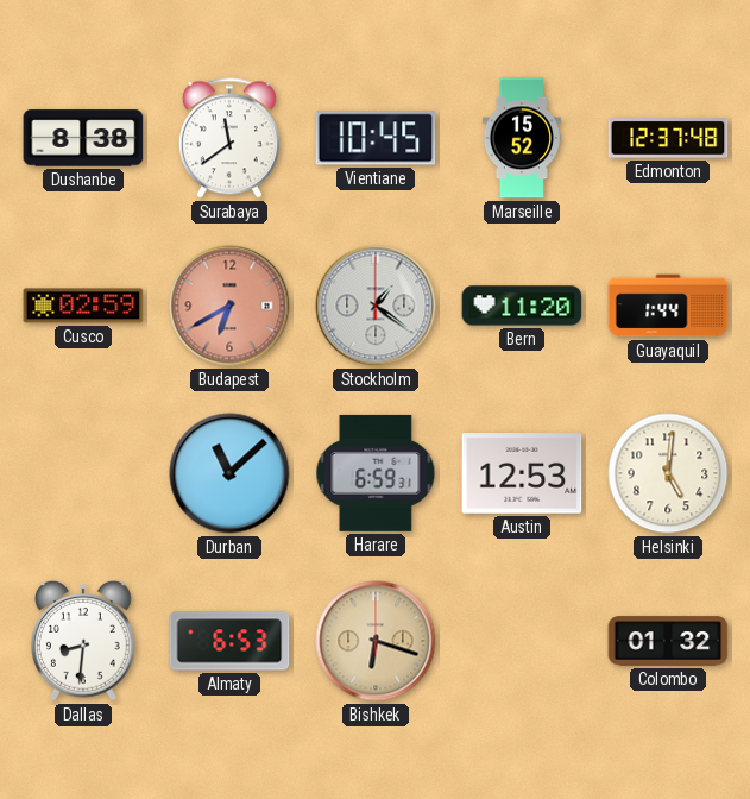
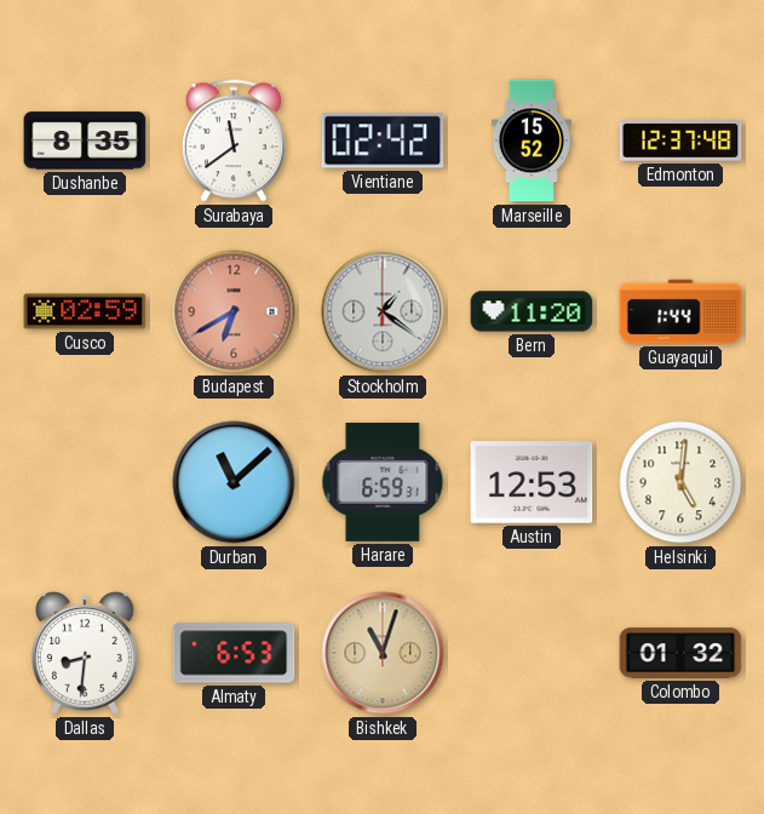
Dushanbe: 8:38 -> 8:35 (85, 141)
Vientiane: 10:45 -> 02:42 (383, 141)
Bishkek: 6:18 -> 11:03 (383, 653)
